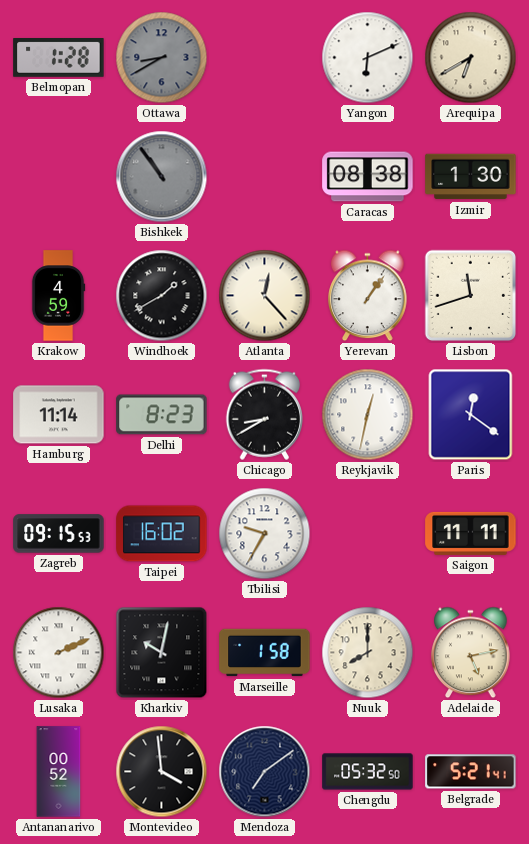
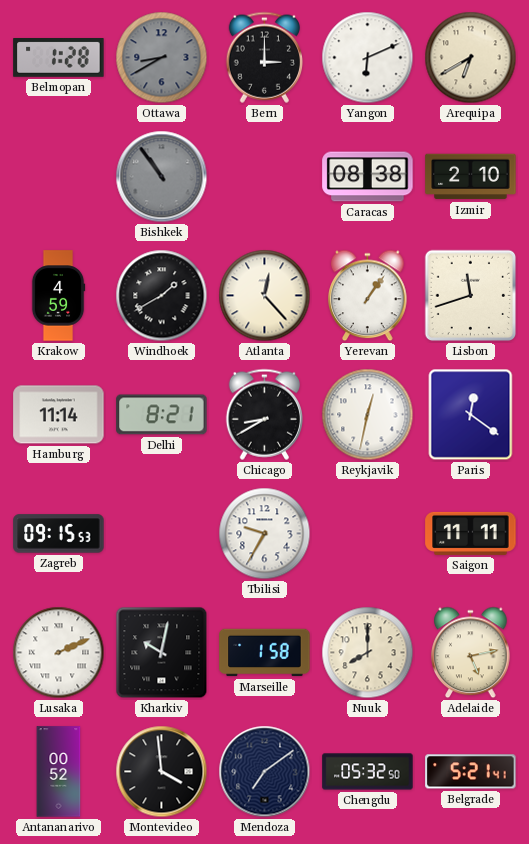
Bern: none -> 3:00 (264, 57)
Izmir: 1:30 -> 2:10 (471, 177)
Delhi: 8:23 -> 8:21 (162, 415)
Taipei: 16:02 -> none (162, 534)
